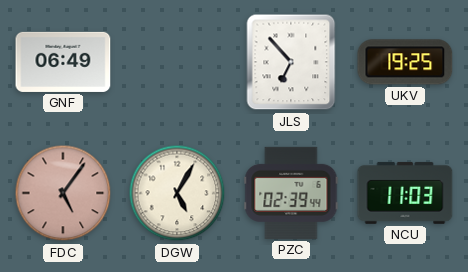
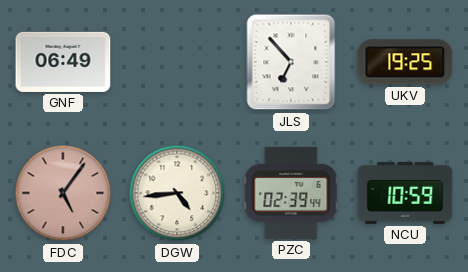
DGW: 5:05 -> 4:44 (177, 193)
NCU: 11:03 -> 10:59 (405, 193)
